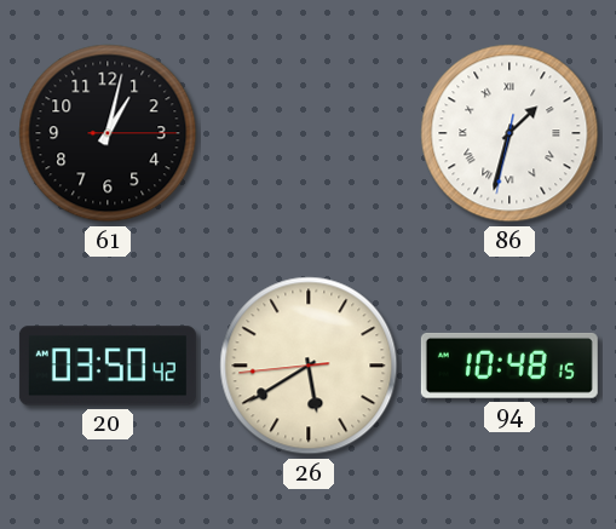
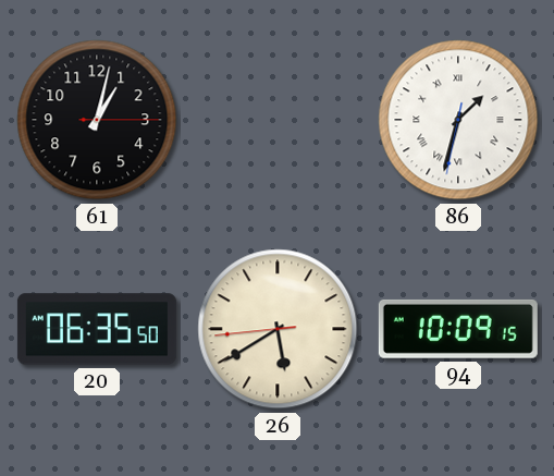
20: 03:50 -> 06:35 (97, 329)
94: 10:48 -> 10:09 (458, 329)
